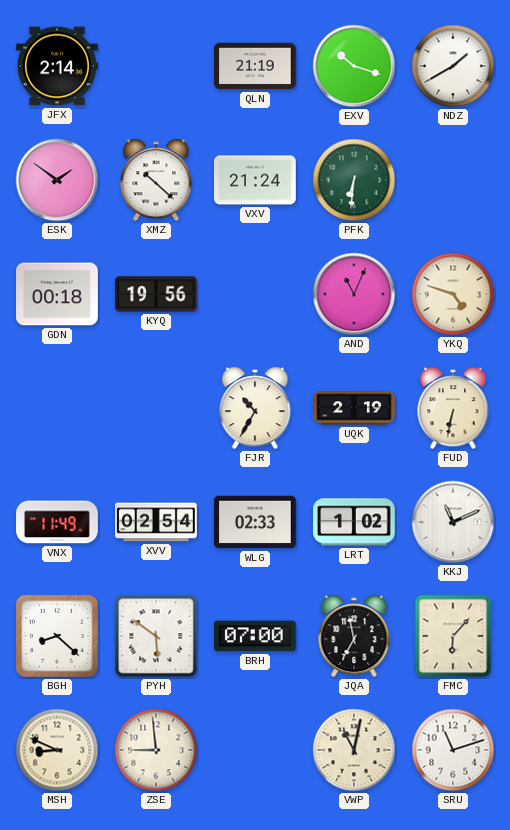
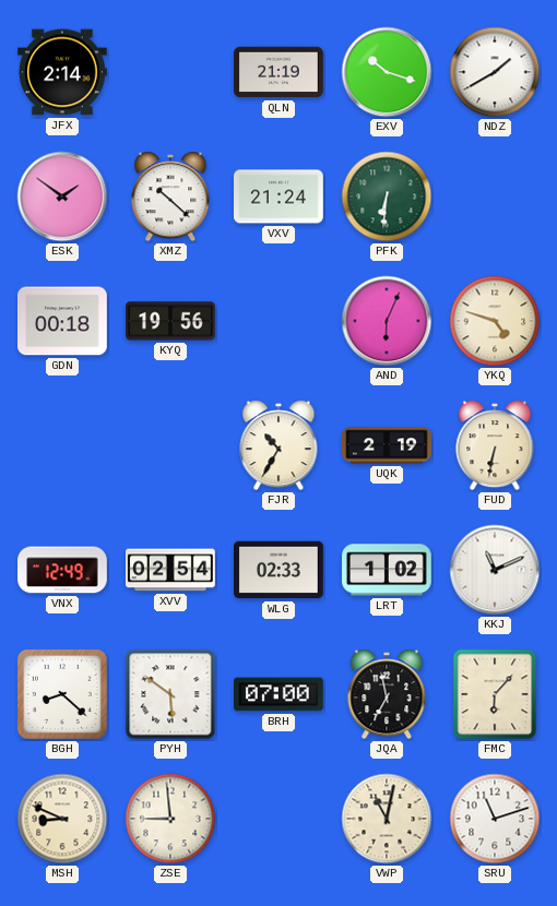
AND: 11:04 -> 6:04 (387, 321)
VNX: 11:49 -> 12:49 (62, 570)
